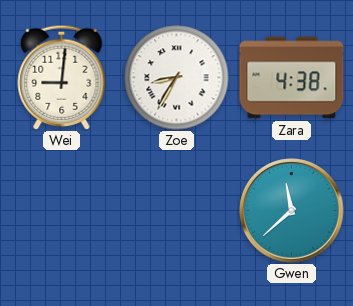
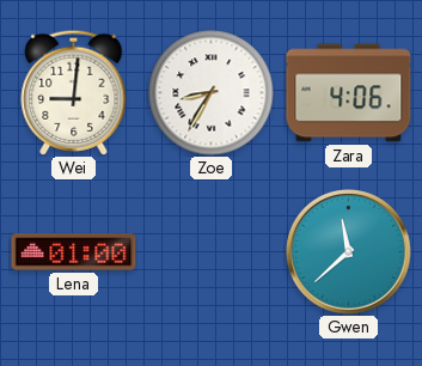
Zara: 4:38 -> 4:06 (349, 93)
Lena: none -> 01:00 (74, 252)
